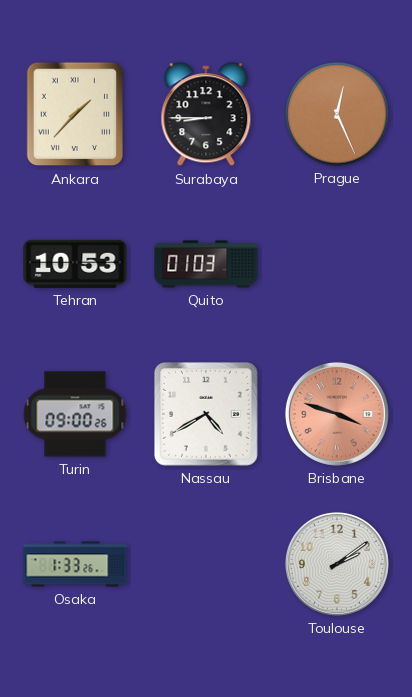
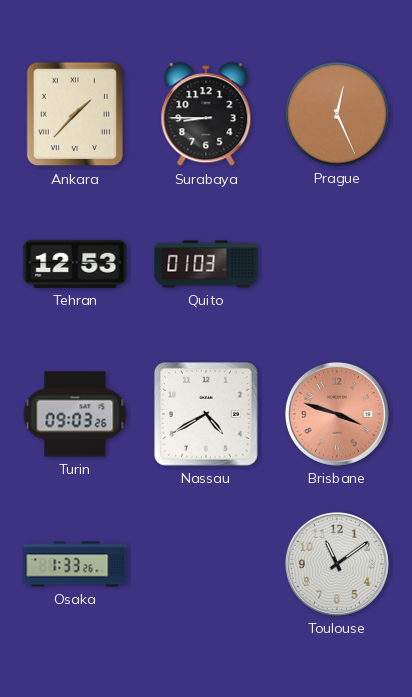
Tehran: 10:53 -> 12:53 (75, 264)
Turin: 09:00 -> 09:03 (75, 414)
Toulouse: 2:09 -> 11:09 (337, 564)
